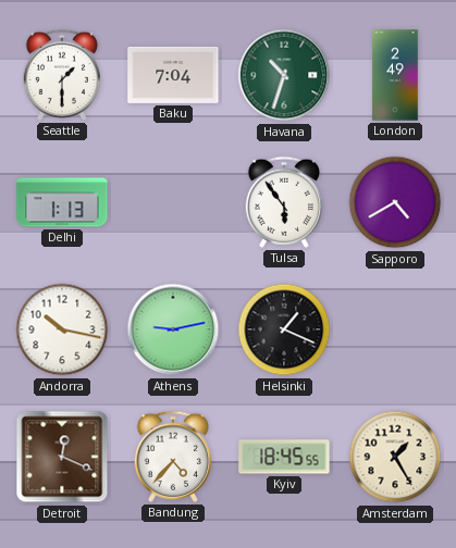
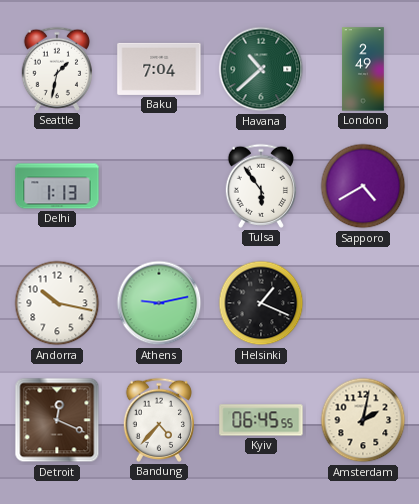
Seattle: 1:30 -> 1:32 (57, 69)
Havana: 10:33 -> 10:38 (261, 69)
Kyiv: 18:45 -> 06:45 (261, 420)
Amsterdam: 1:25 -> 2:02 (363, 420)
